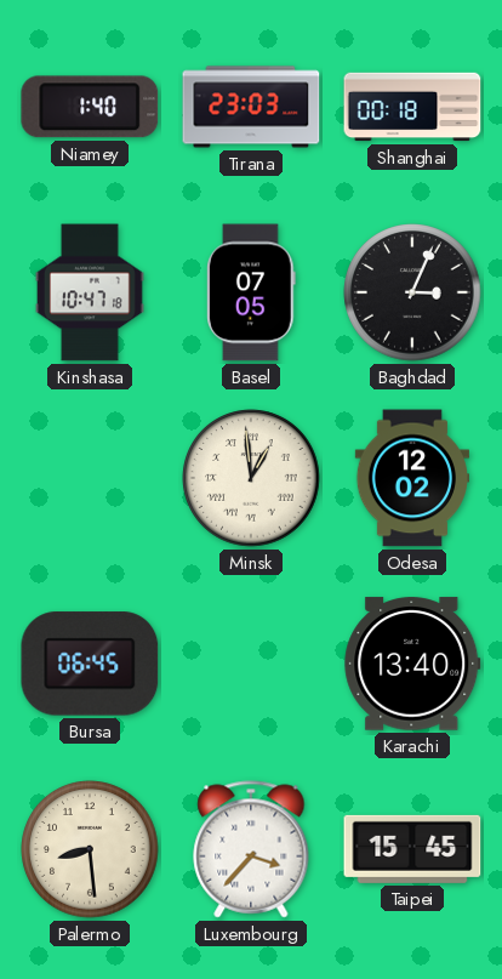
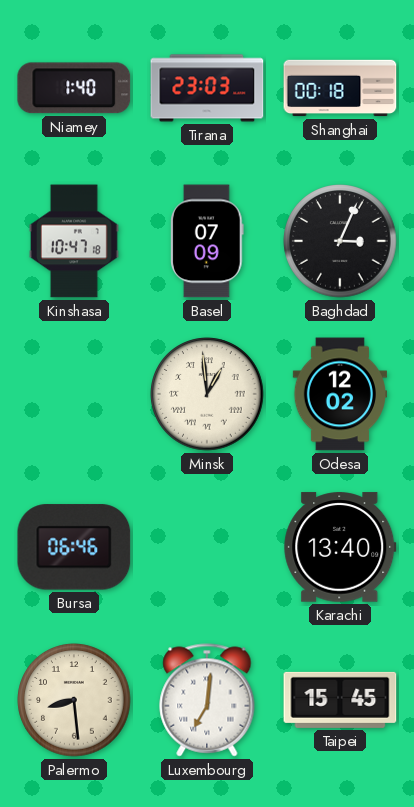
Basel: 07:05 -> 07:09 (208, 241)
Bursa: 06:45 -> 06:46 (74, 547)
Luxembourg: 3:37 -> 7:01 (207, 700)
